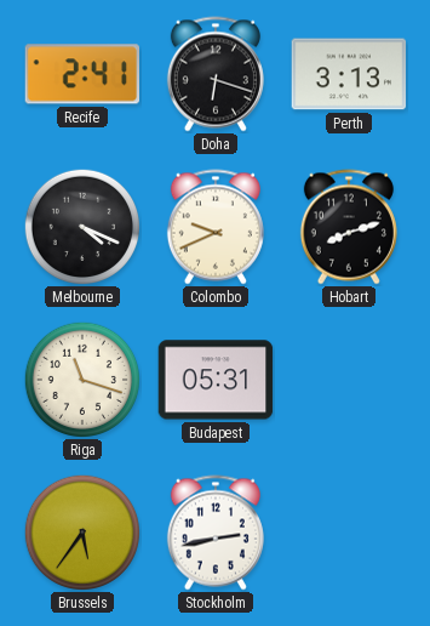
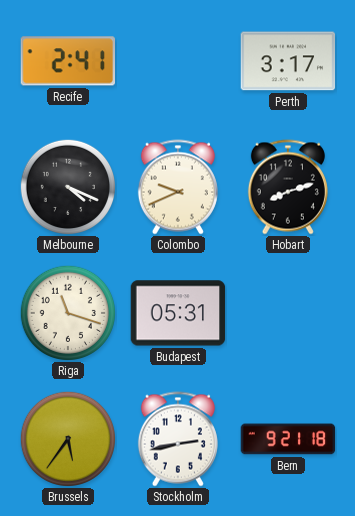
Doha: 6:18 -> none (216, 74)
Perth: 3:13 -> 3:17 (288, 61)
Bern: none -> 9:21 (288, 439)
